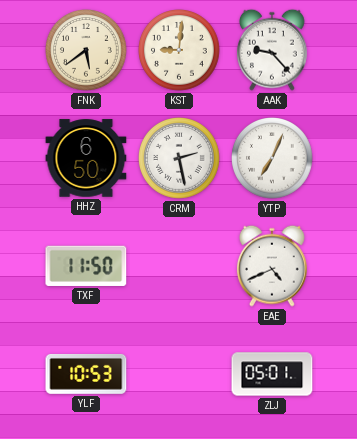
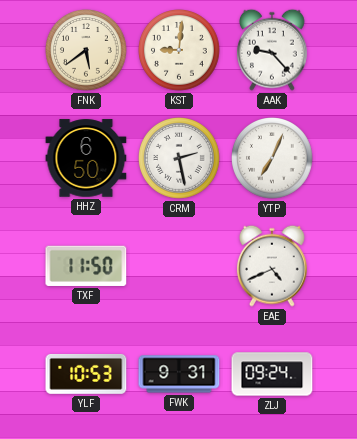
FWK: none -> 9:31 (179, 374)
ZLJ: 05:01 -> 09:24 (272, 374)
